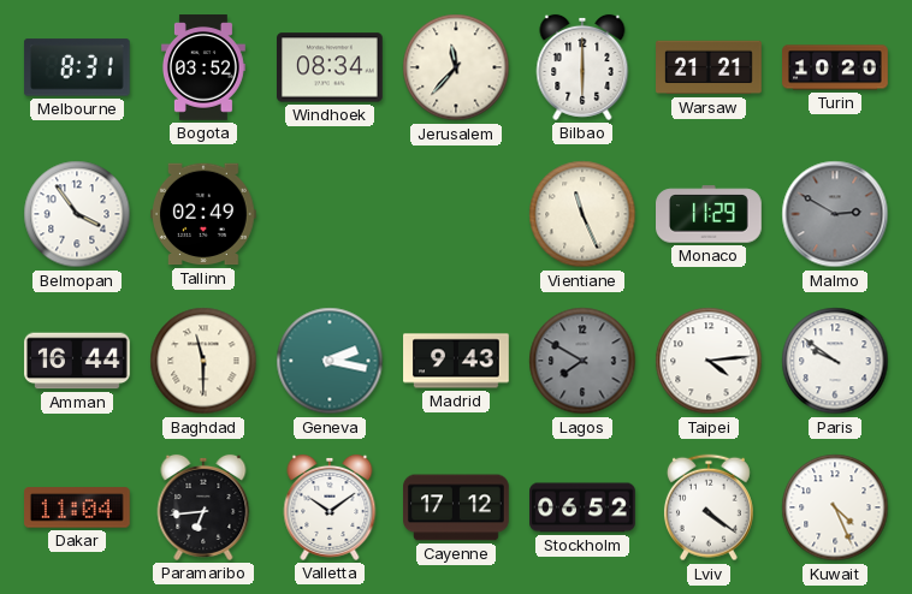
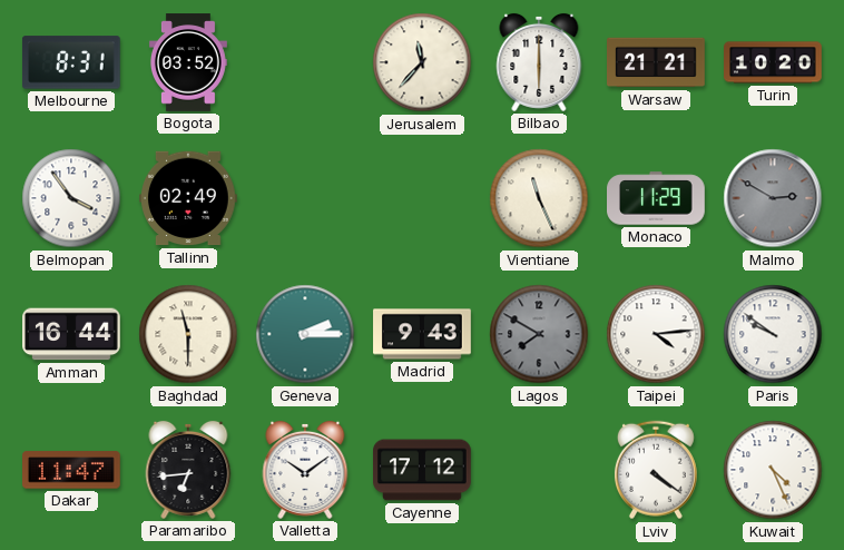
Windhoek: 08:34 -> none (331, 67)
Geneva: 2:17 -> 2:15 (305, 334)
Dakar: 11:04 -> 11:47 (72, 470)
Stockholm: 06:52 -> none (582, 507)
